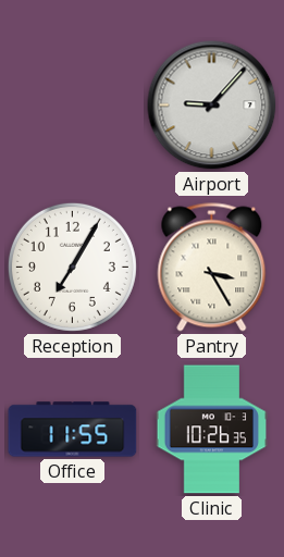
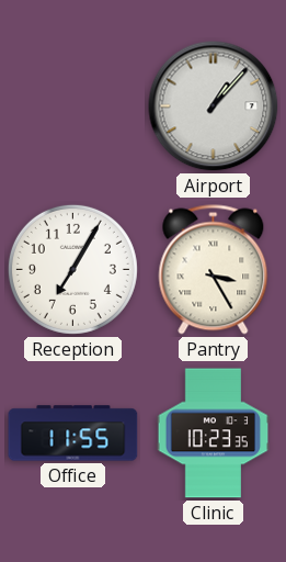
Airport: 9:07 -> 1:07 (214, 106)
Clinic: 10:26 -> 10:23 (214, 434)
